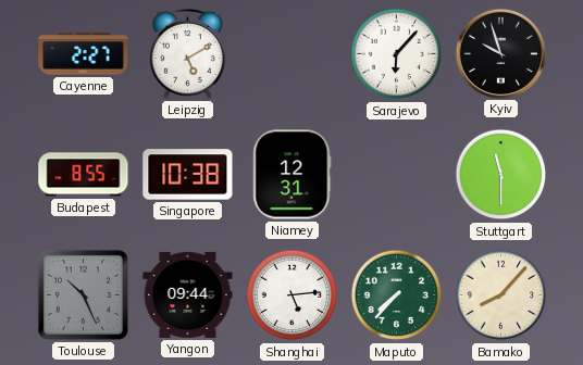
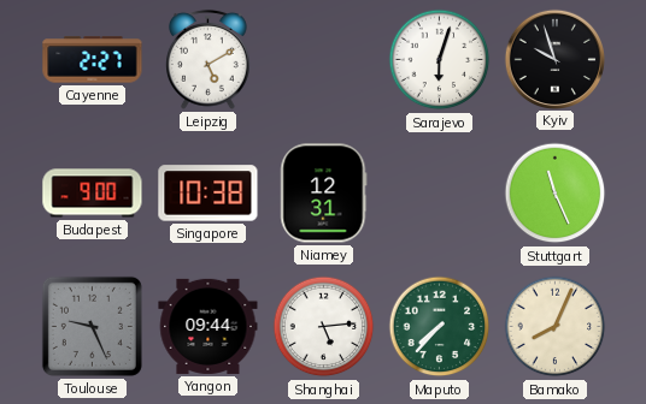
Sarajevo: 6:07 -> 6:03 (440, 60)
Budapest: 8:55 -> 9:00 (93, 194)
Stuttgart: 11:30 -> 11:26 (556, 194)
Toulouse: 10:26 -> 9:26 (92, 326)
Bamako: 8:07 -> 8:04 (556, 327)
